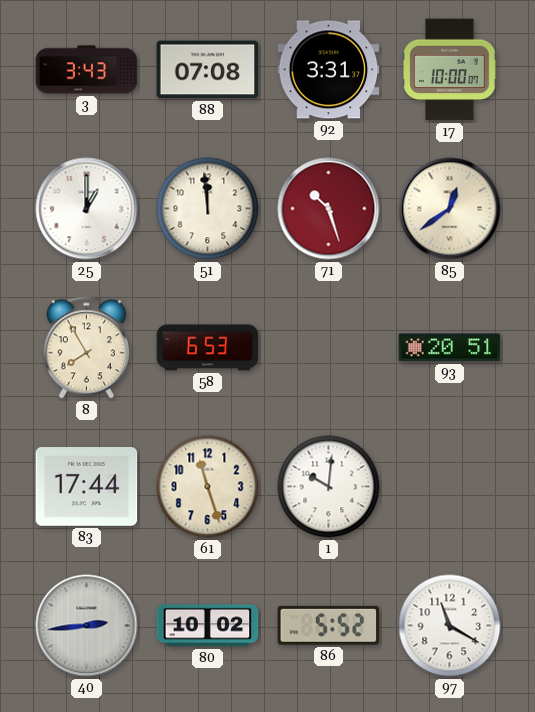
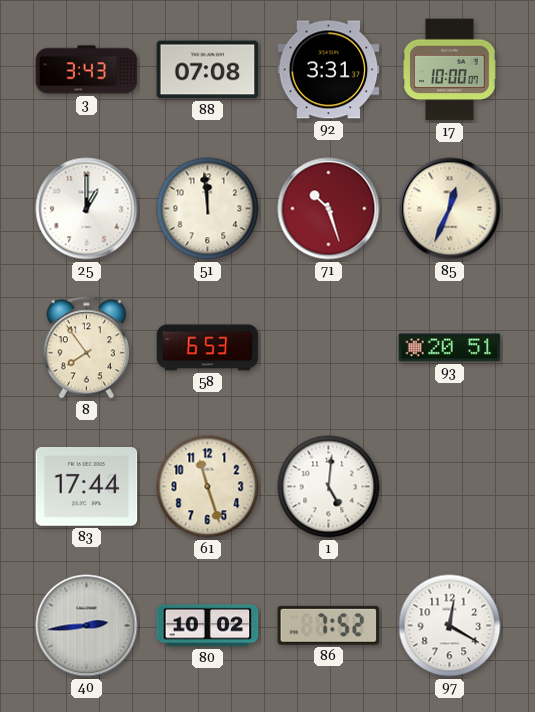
85: 12:39 -> 12:34 (450, 209)
8: 7:55 -> 7:54 (86, 348)
1: 10:01 -> 5:01 (329, 487)
86: 5:52 -> 7:52 (329, 625)
97: 11:20 -> 12:20 (450, 626)
